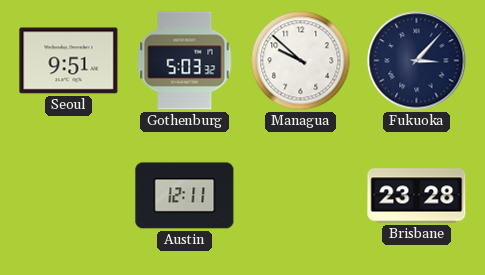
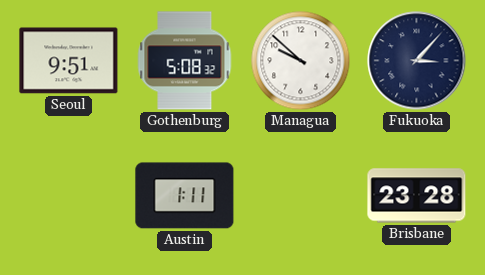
Gothenburg: 5:03 -> 5:08 (185, 61)
Austin: 12:11 -> 1:11 (185, 196)
